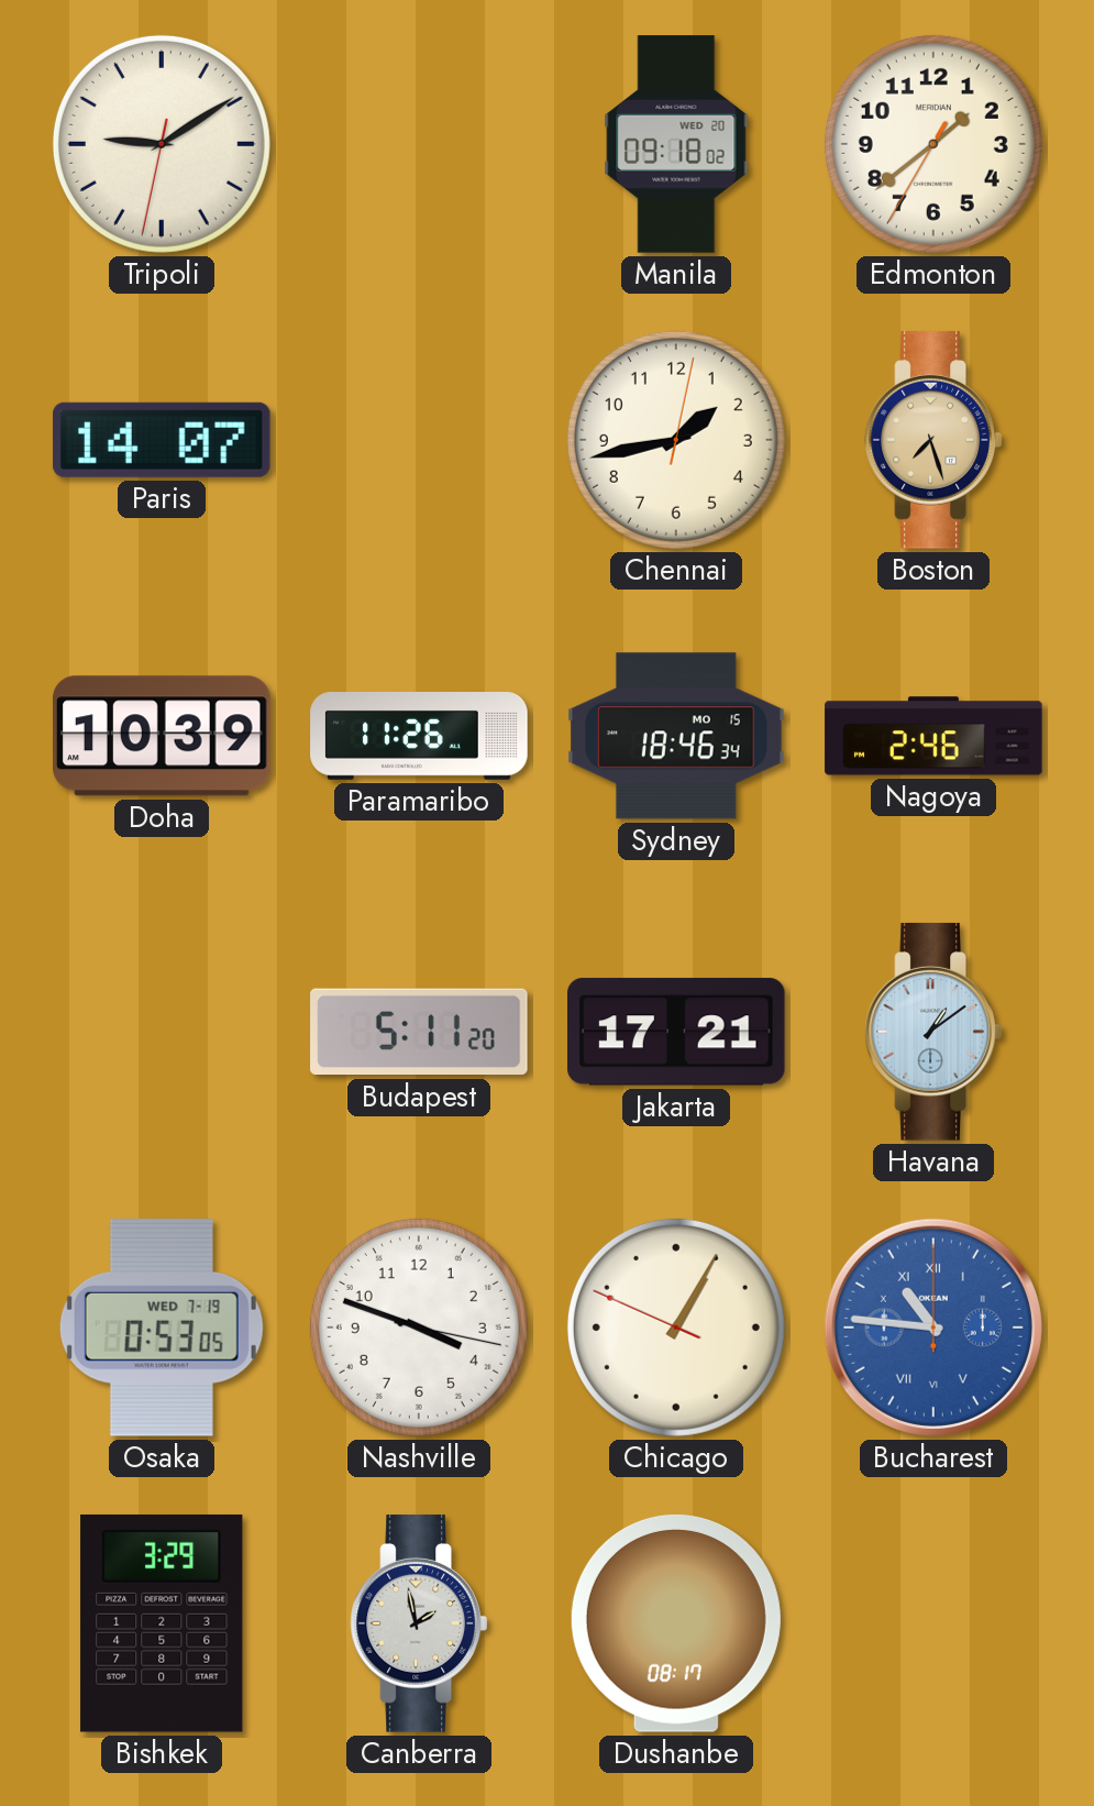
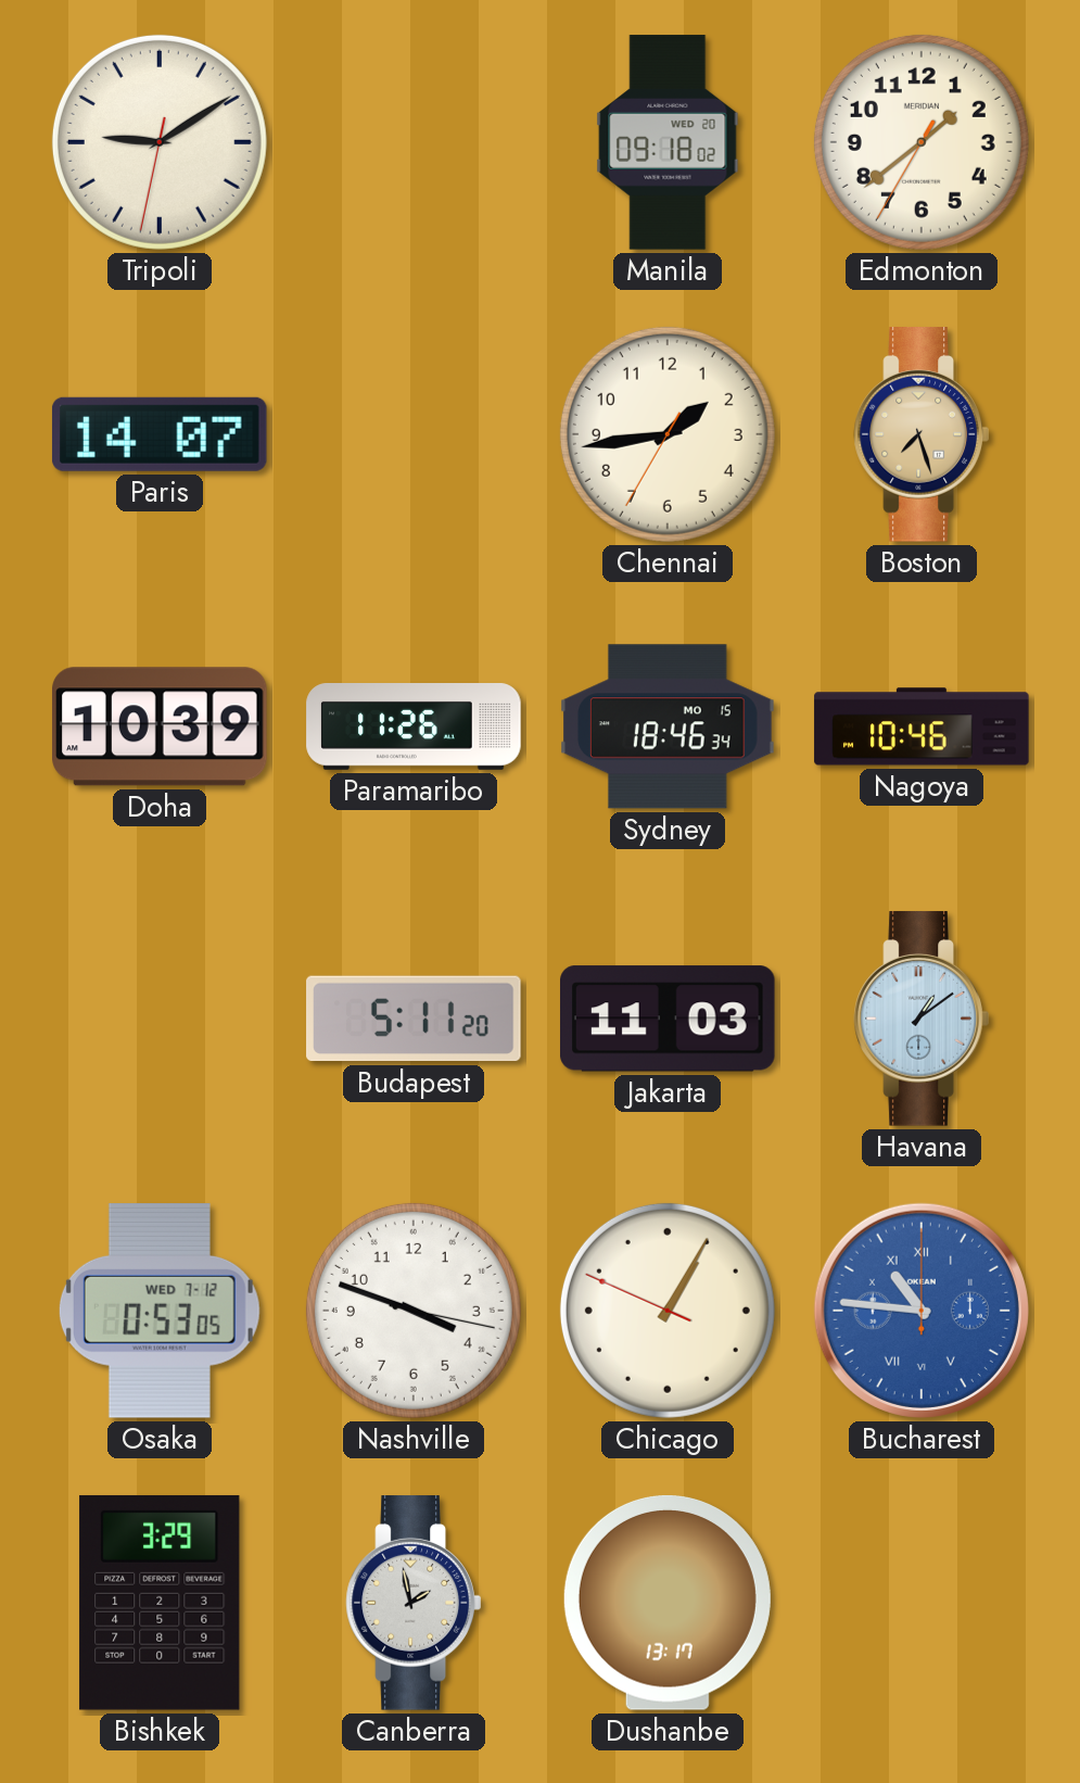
Chennai: 1:43:02 -> 1:43:35 (668, 434)
Nagoya: 2:46 -> 10:46 (922, 726)
Jakarta: 17:21 -> 11:03 (669, 1019)
Osaka date: WED 7-19 -> WED 7-12 (160, 1312)
Dushanbe: 08:17 -> 13:17 (668, 1603)
